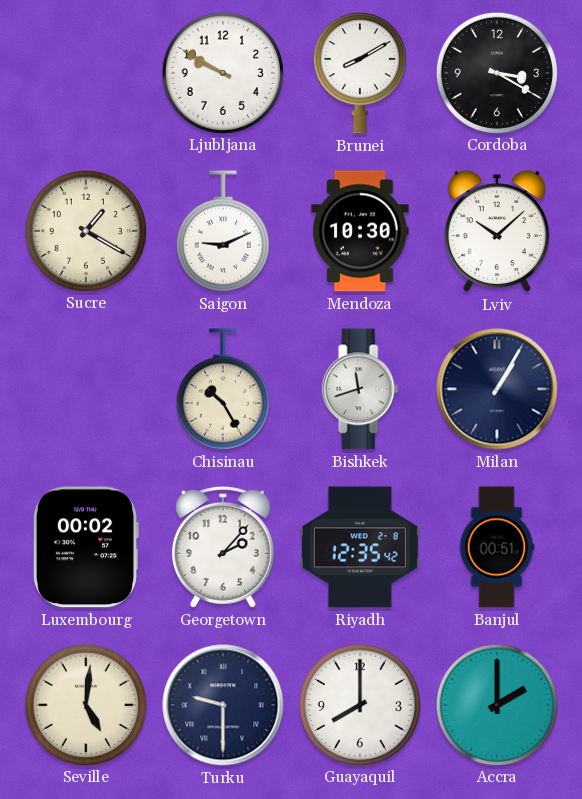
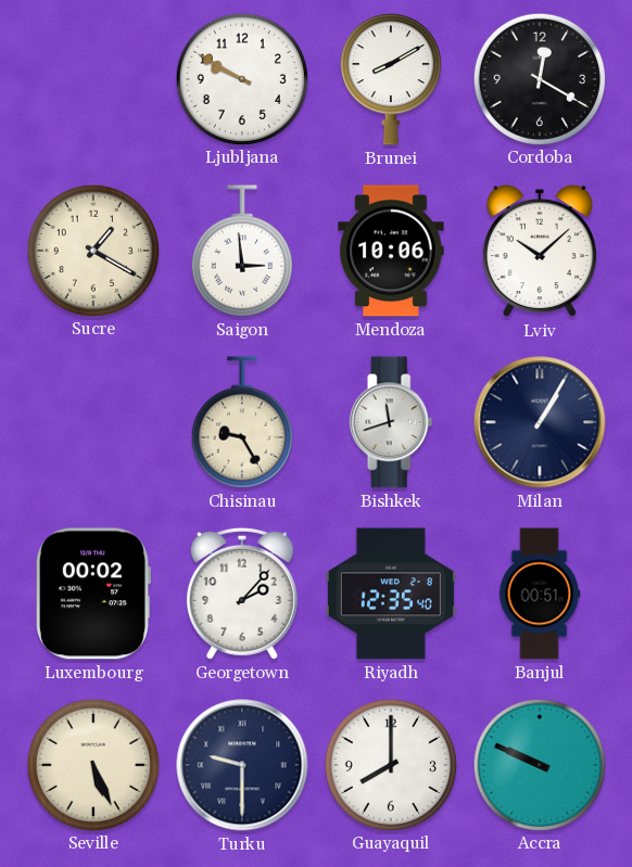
Cordoba: 3:20 -> 12:20 (539, 78)
Saigon: 9:11 -> 2:59 (242, 251)
Mendoza: 10:30 -> 10:06 (391, 251)
Chisinau: 10:25 -> 9:25 (242, 422)
Riyadh: 12:35:42 -> 12:35:40 (391, 594)
Seville: 5:01 -> 5:26 (92, 764)
Accra: 2:00 -> 9:49 (539, 764)
